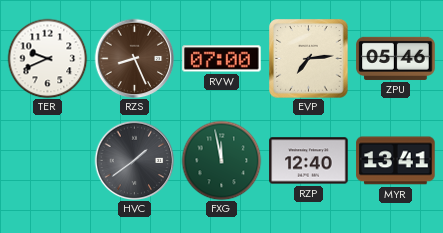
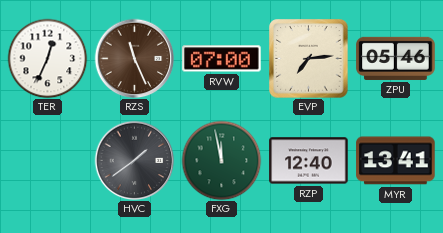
TER: 9:41 -> 12:34 (47, 58)
RZS: 8:26 -> 11:26 (134, 58)
